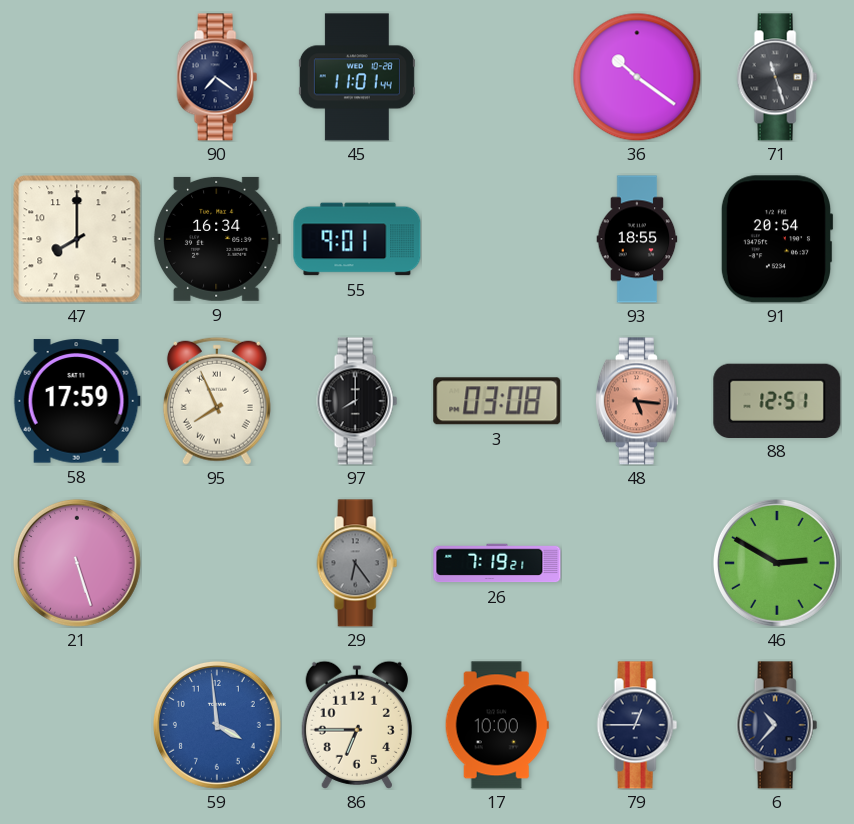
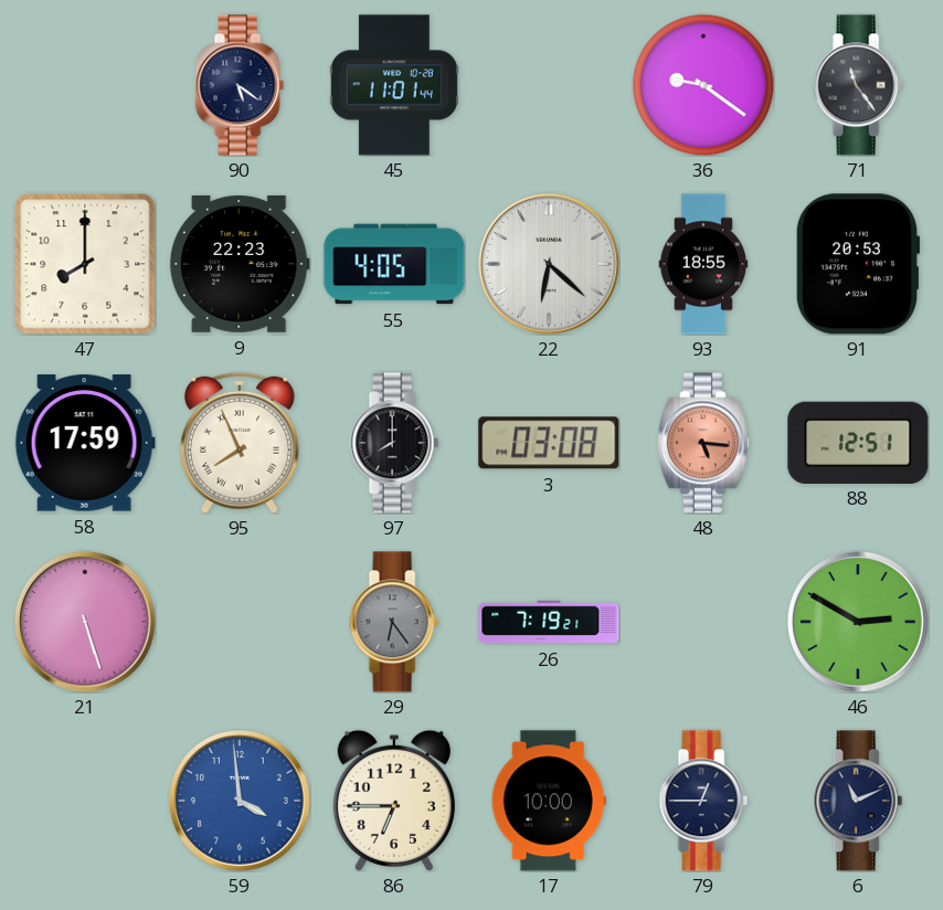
90: 7:21 -> 5:21 (240, 85)
36: 10:21 -> 9:21 (703, 85)
71: 11:27 -> 11:24 (858, 85)
9: 16:34 -> 22:23 (240, 264)
55: 9:01 -> 4:05 (394, 264)
22: none -> 6:22 (549, 264)
91: 20:54 -> 20:53 (858, 264)
6: 10:37 -> 11:11 (858, 801)
